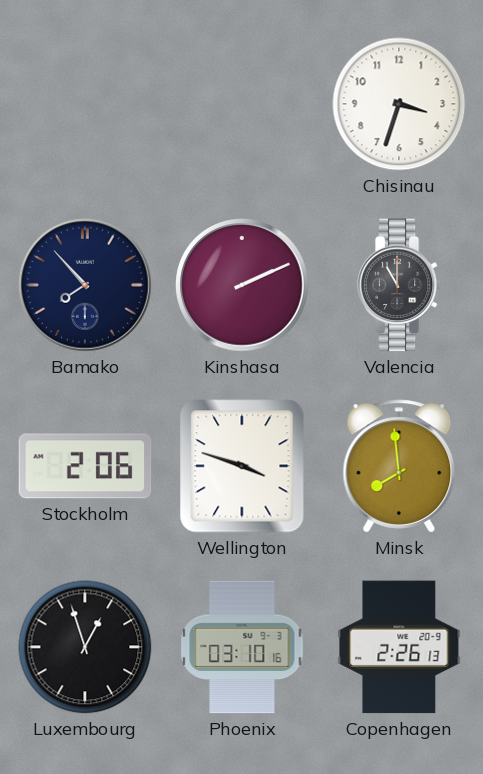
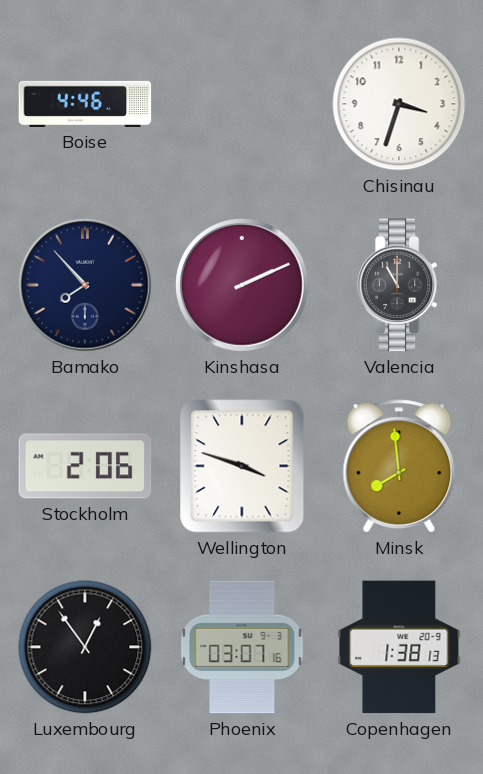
Boise: none -> 4:46 (85, 104)
Luxembourg: 12:57 -> 12:54 (85, 647)
Phoenix: 03:10 -> 03:07 (242, 647)
Copenhagen: 2:26 -> 1:38 (399, 647)
